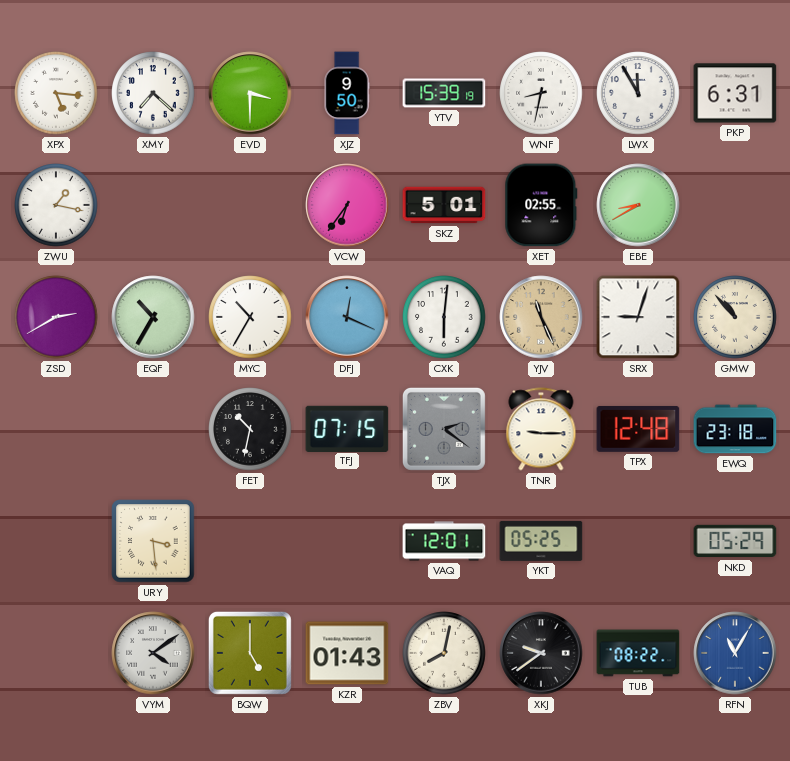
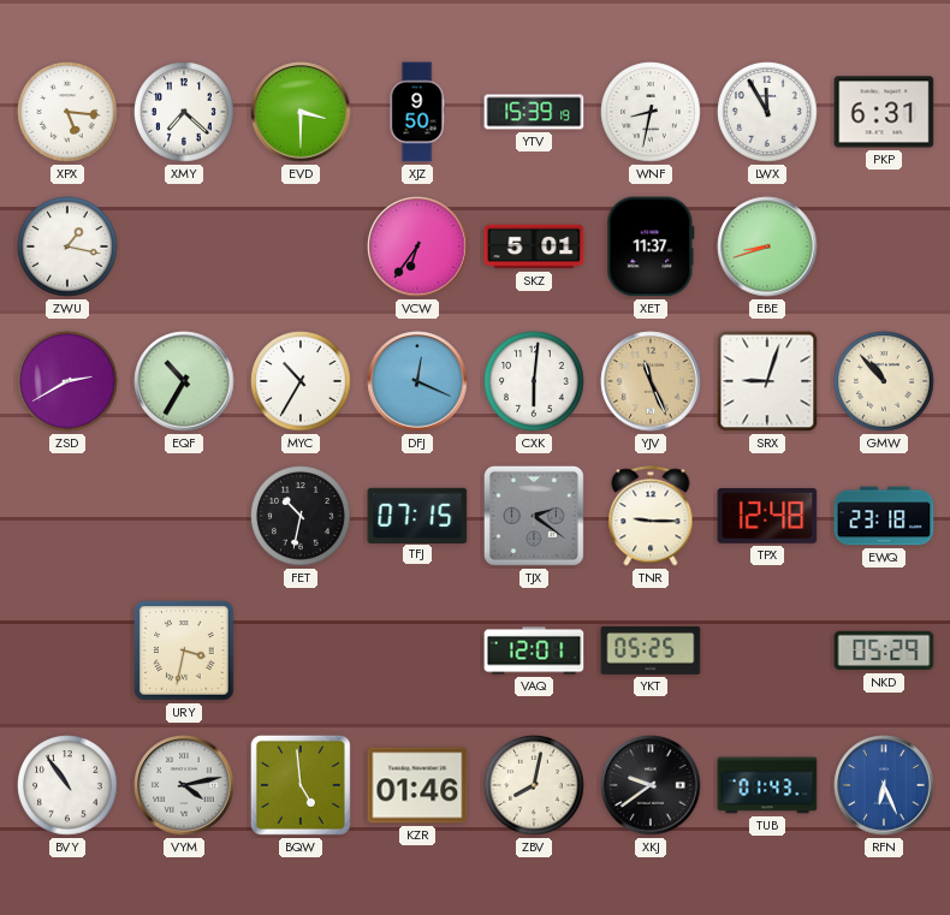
XET: 02:55 -> 11:37 (651, 246)
EBE: 8:40 -> 8:42 (767, 246)
URY: 3:29 -> 3:32 (184, 650)
BVY: none -> 10:54 (67, 785)
VYM: 4:09 -> 4:13 (184, 785)
BQW: 5:00 -> 4:59 (301, 785)
KZR: 01:43 -> 01:46 (417, 785)
TUB: 08:22 -> 01:43 (767, 785)
RFN: 11:05 -> 6:26 (884, 785)
